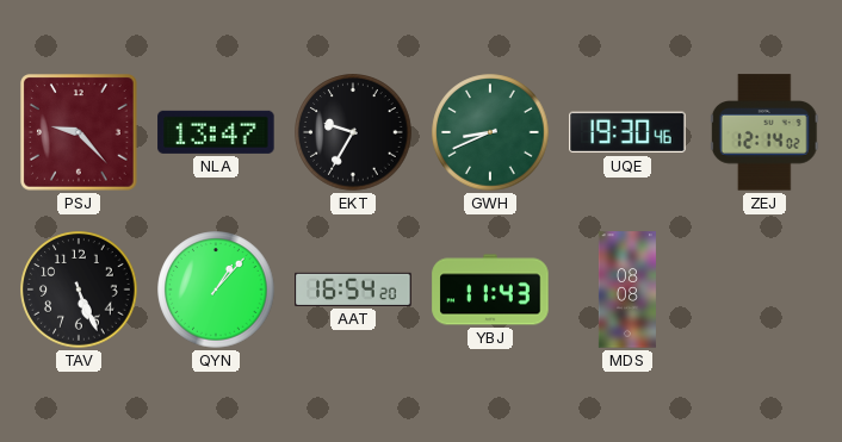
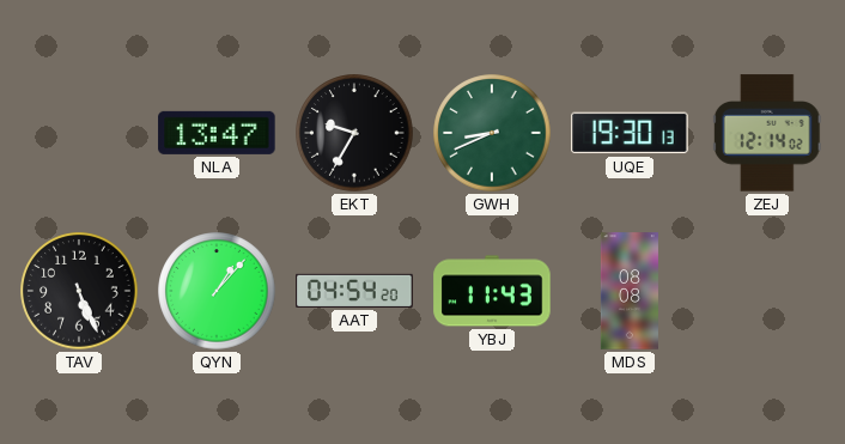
PSJ: 9:23 -> none (79, 132)
UQE: 19:30:46 -> 19:30:13 (630, 133)
AAT: 16:54 -> 04:54 (354, 291)
